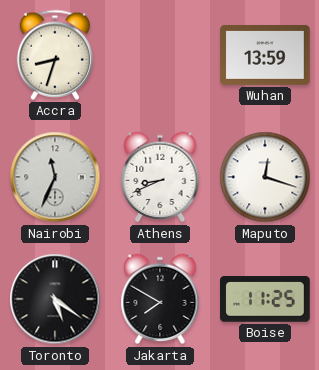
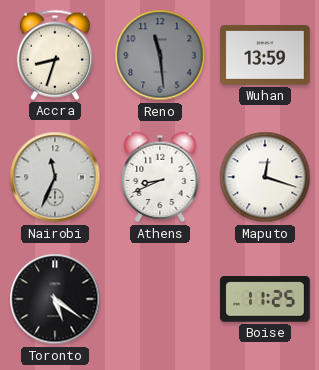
Reno: none -> 11:29 (160, 55)
Jakarta: 7:50 -> none (160, 299)
